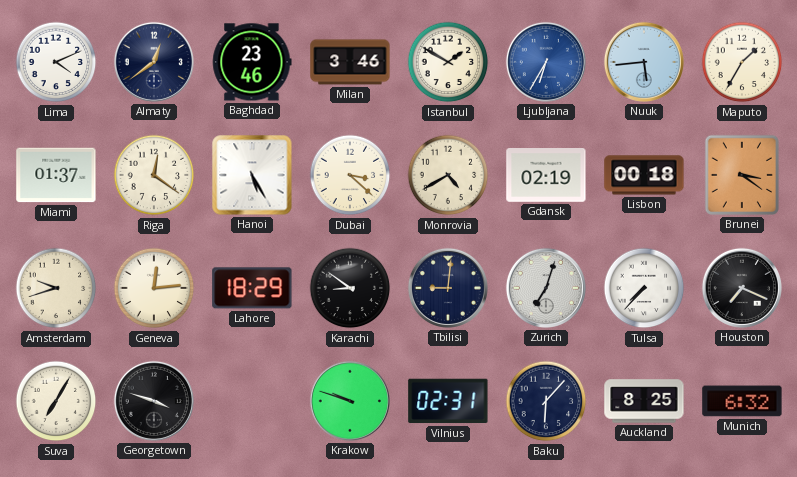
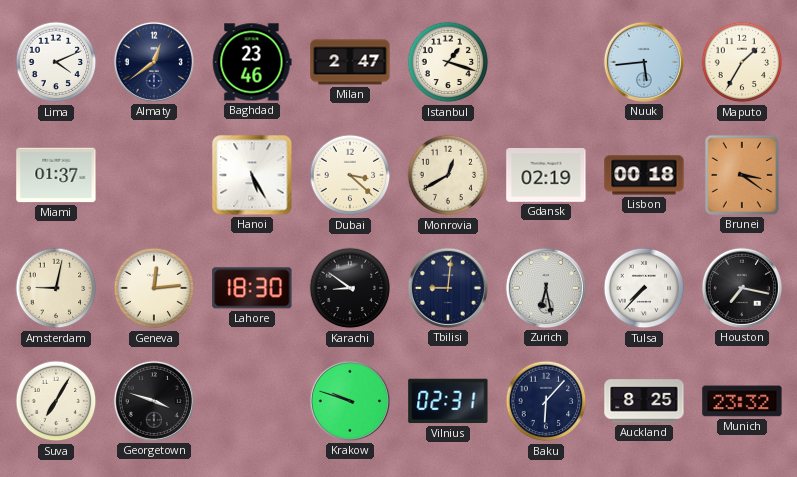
Milan: 3:46 -> 2:47 (350, 62)
Istanbul: 1:50 -> 1:18 (448, 62)
Ljubljana: 6:35 -> none (546, 62)
Riga: 12:21 -> none (154, 175)
Monrovia: 4:40 -> 12:40 (448, 175)
Amsterdam: 9:42 -> 9:02 (56, 288)
Lahore: 18:29 -> 18:30 (252, 288)
Zurich: 7:03 -> 6:28 (546, 288)
Houston: 7:19 -> 7:17 (742, 288)
Munich: 6:32 -> 23:32 (742, 401)
